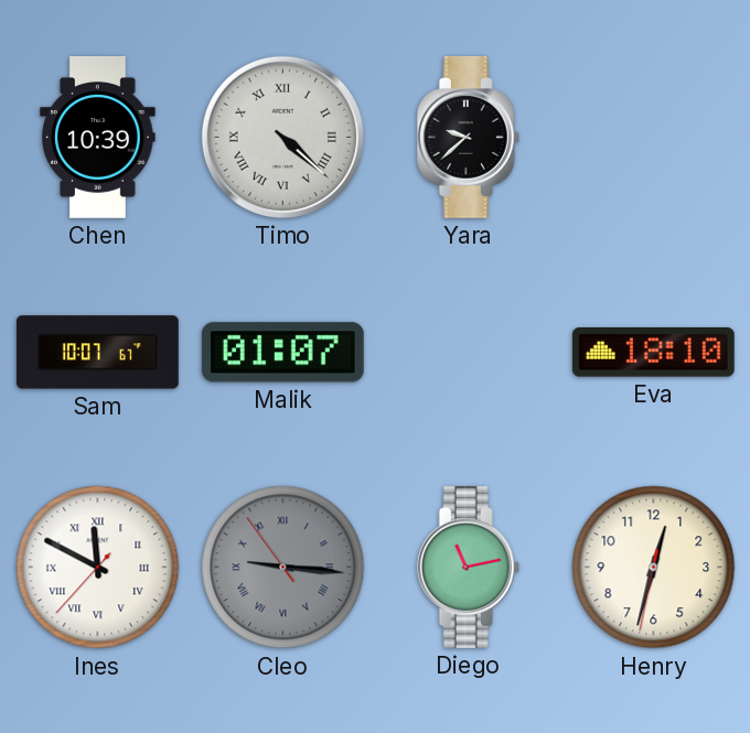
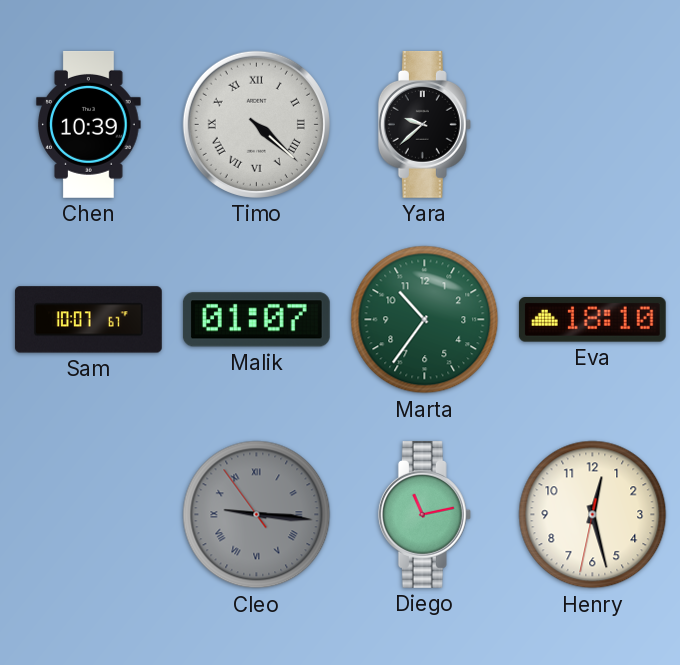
Marta: none -> 10:36 (425, 320)
Ines: 11:49 -> none (98, 568)
Henry: 12:32 -> 12:27 (593, 515)
